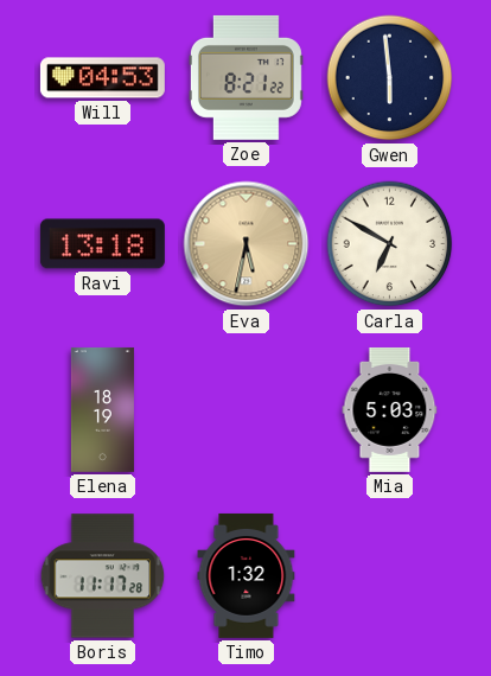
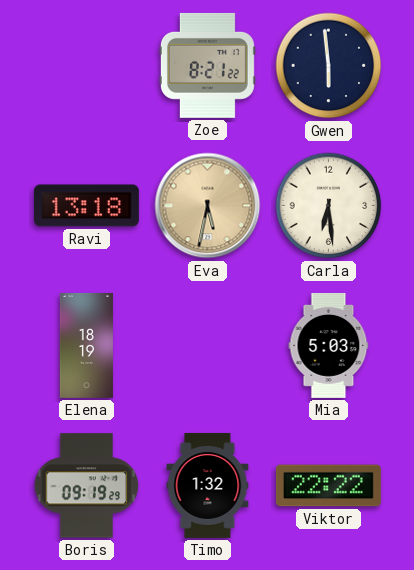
Will: 04:53 -> none (102, 78)
Carla: 6:50 -> 6:29 (329, 206)
Boris: 11:17 -> 09:19 (87, 486)
Viktor: none -> 22:22 (328, 486)
